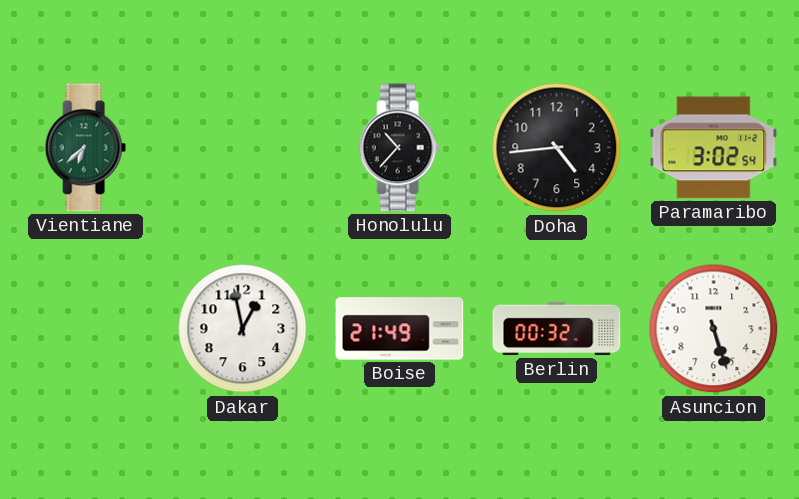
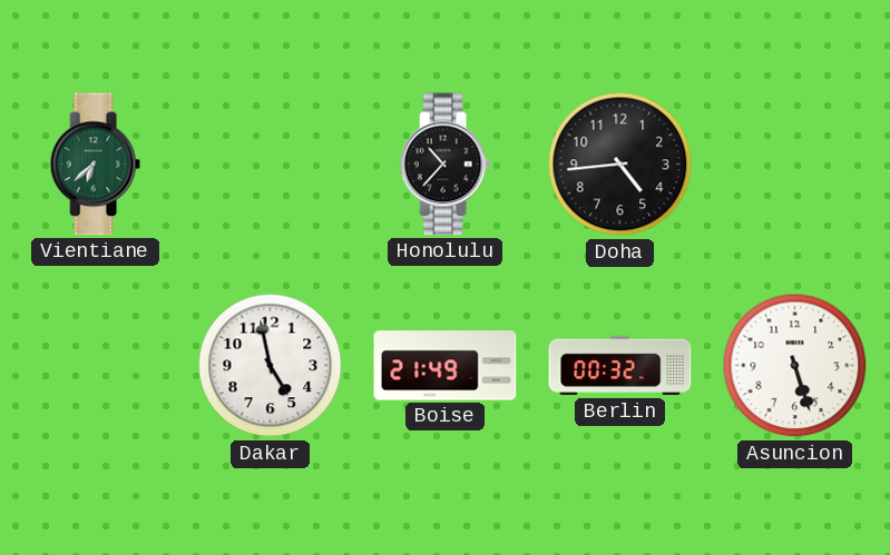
Paramaribo: 3:02 -> none (714, 148)
Dakar: 12:58 -> 4:58 (271, 366)
